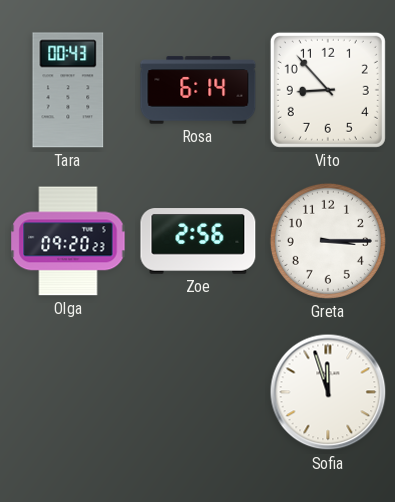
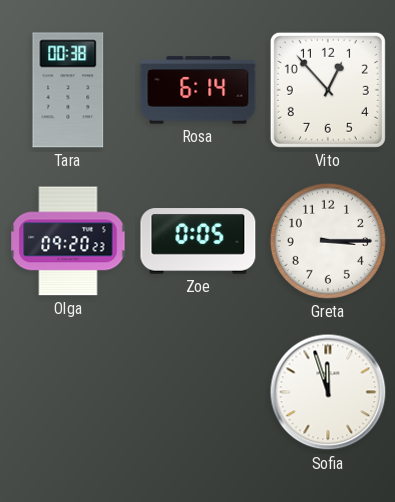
Tara: 00:43 -> 00:38 (68, 90)
Vito: 8:53 -> 12:53 (328, 90)
Zoe: 2:56 -> 0:05 (198, 241)
